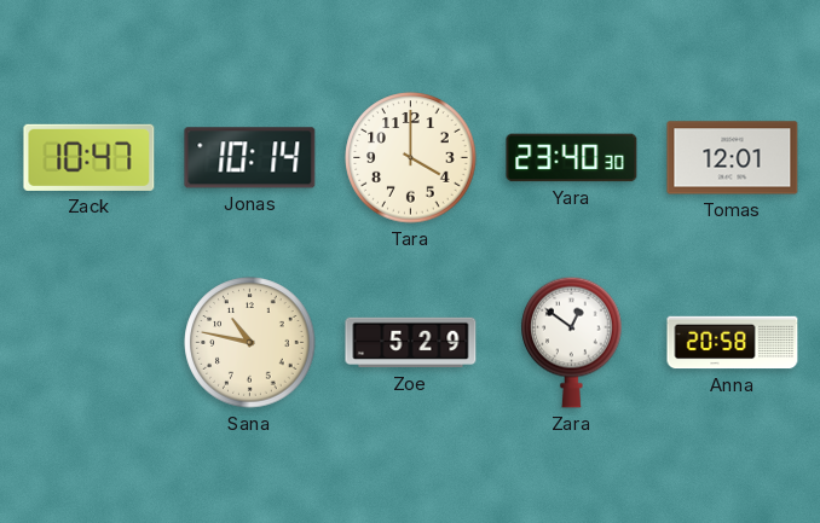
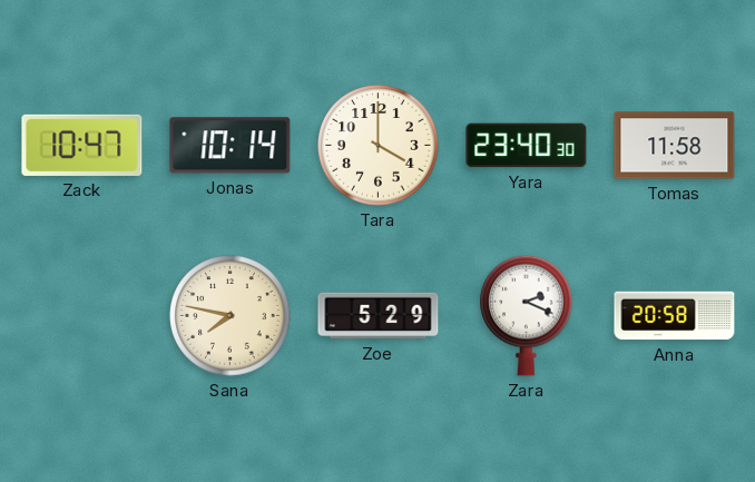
Tomas: 12:01 -> 11:58 (675, 146)
Sana: 10:47 -> 7:47 (231, 316)
Zara: 12:51 -> 2:19 (527, 315)
